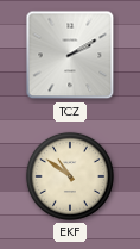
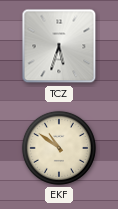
TCZ: 2:10 -> 5:33 (59, 46)
